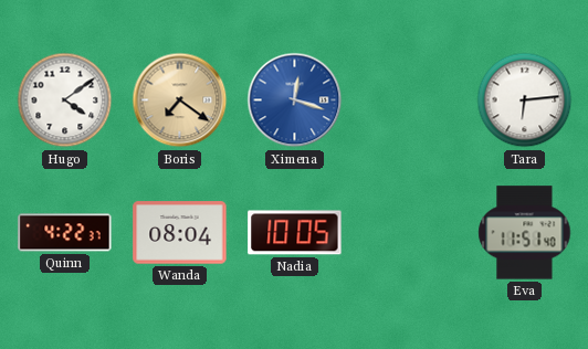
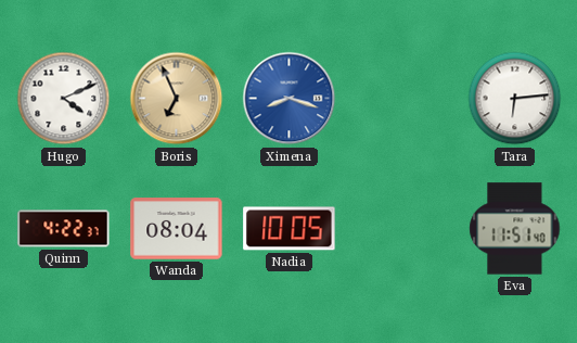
Hugo: 4:09 -> 4:11 (64, 99)
Boris: 7:21 -> 6:56 (177, 99)
Ximena: 12:18 -> 8:18 (290, 99)
